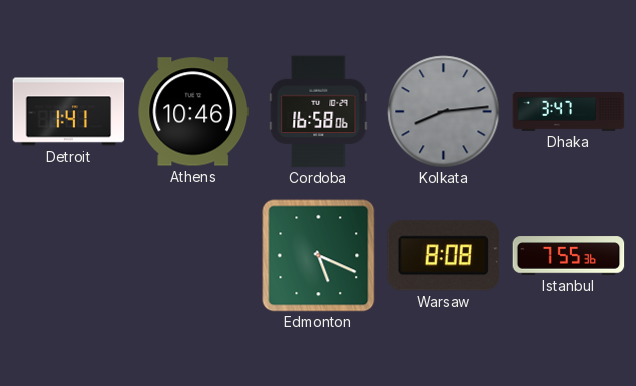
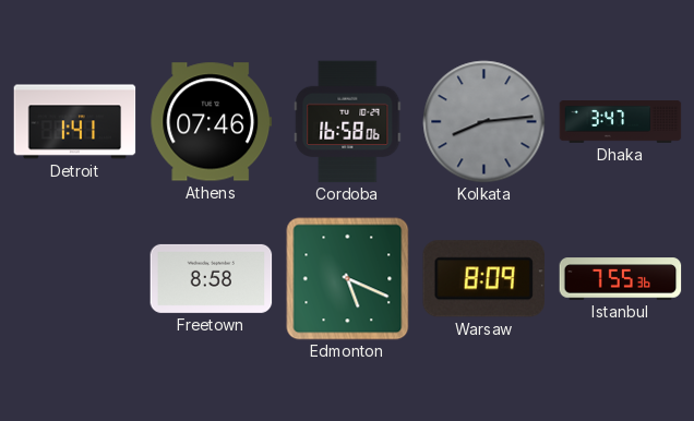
Athens: 10:46 -> 07:46 (212, 122)
Freetown: none -> 8:58 (212, 278)
Warsaw: 8:08 -> 8:09 (483, 279)
